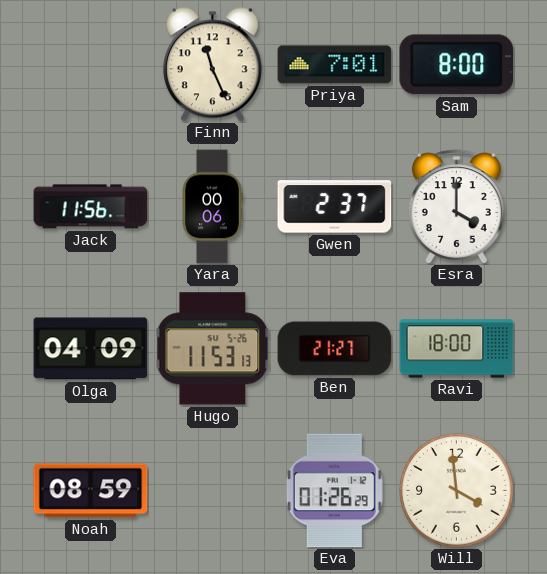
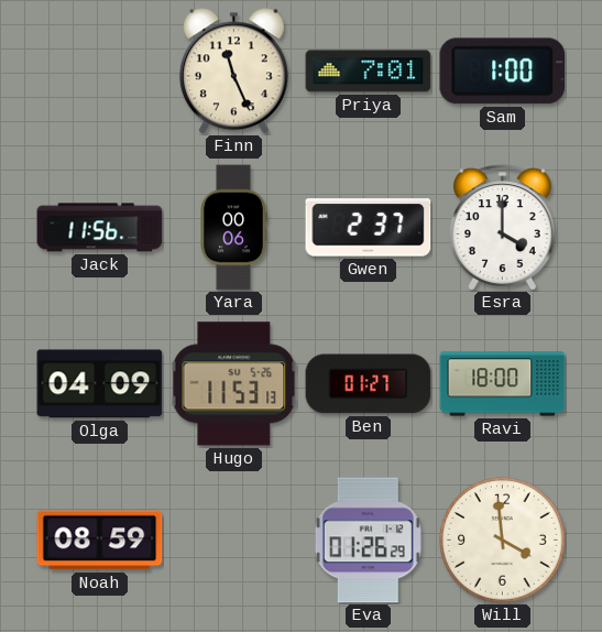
Sam: 8:00 -> 1:00 (503, 72)
Ben: 21:27 -> 01:27 (369, 384)
